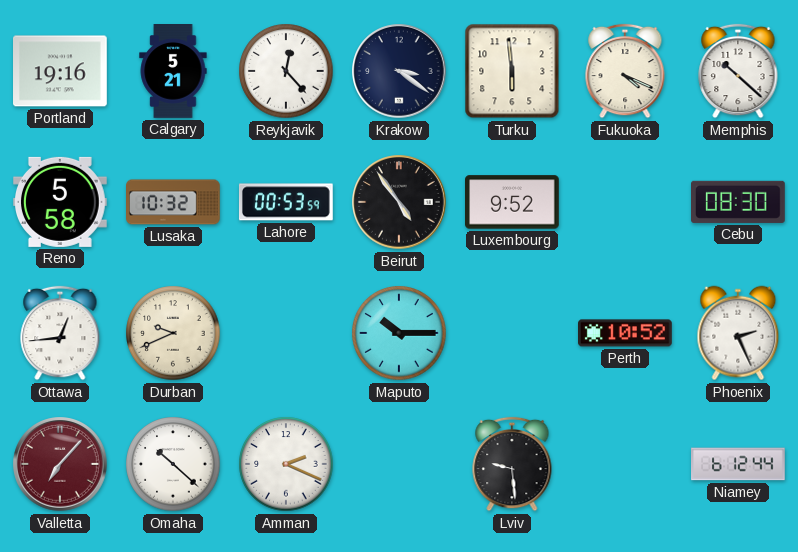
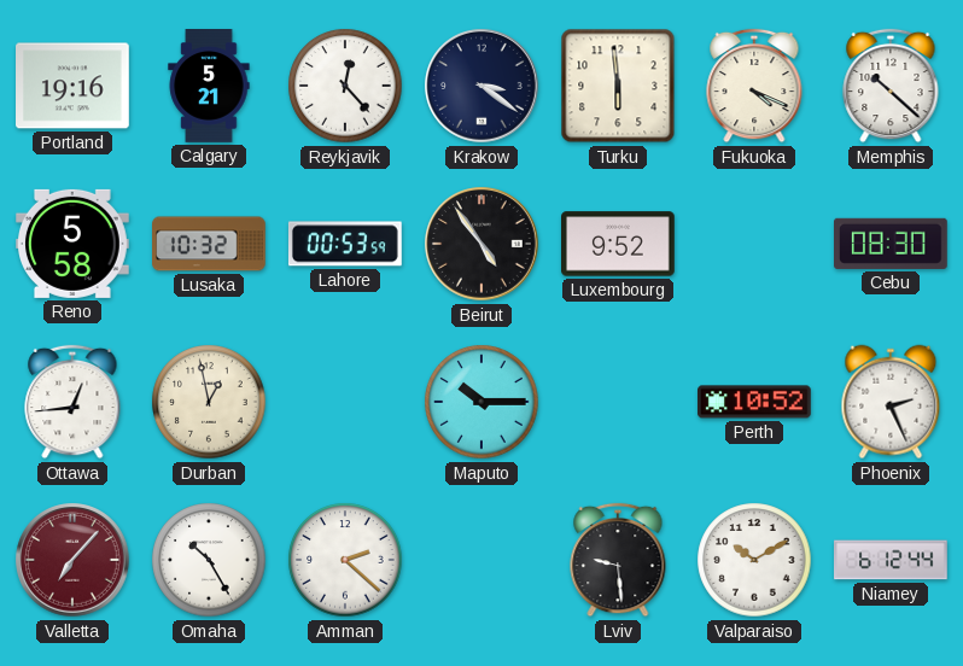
Durban: 9:41 -> 12:58 (209, 402)
Omaha: 10:22 -> 10:25 (209, 560)
Amman: 2:19 -> 2:22 (345, 560)
Valparaiso: none -> 10:10 (754, 560)
